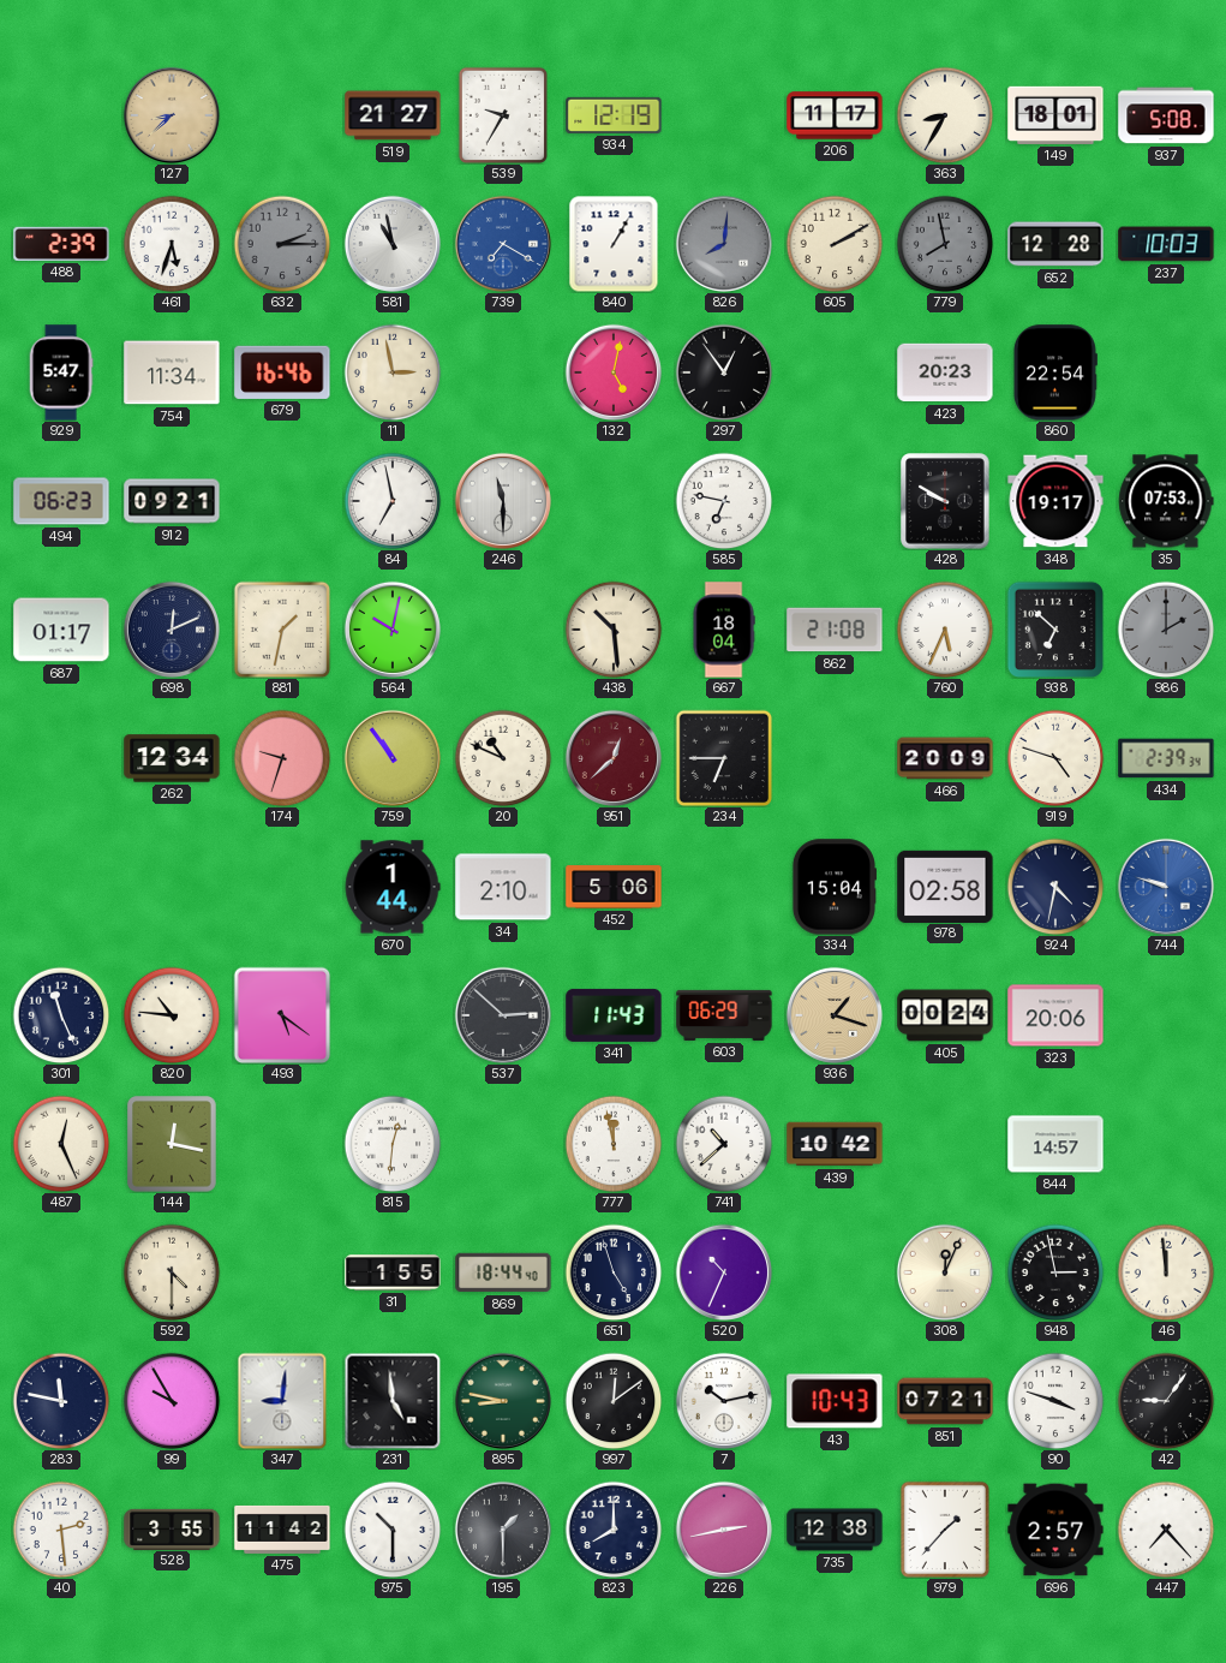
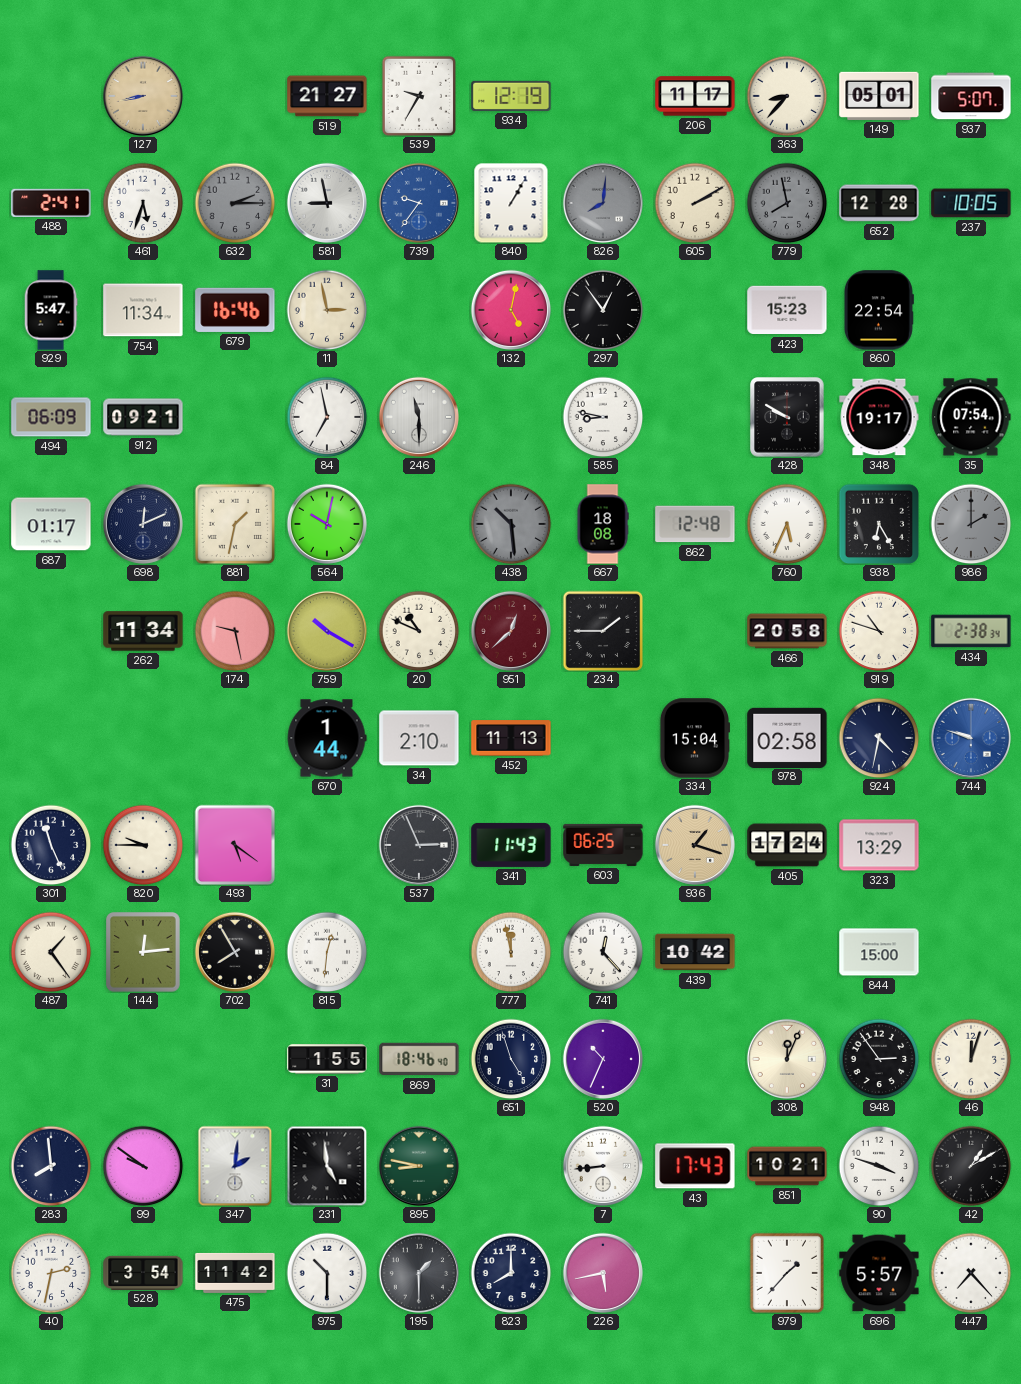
127: 8:38 -> 8:43 (143, 96)
363: 8:35 -> 8:37 (787, 96)
149: 18:01 -> 05:01 (879, 96)
937: 5:08 -> 5:07 (971, 96)
488: 2:39 -> 2:41 (51, 203)
581: 10:58 -> 8:58 (327, 203)
739: 7:20 -> 9:36 (419, 203)
237: 10:03 -> 10:05 (971, 203)
423: 20:23 -> 15:23 (787, 310)
494: 06:23 -> 06:09 (51, 417)
585: 6:47 -> 8:47 (603, 417)
35: 07:53 -> 07:54 (971, 417)
438 dial: cream -> grey (511, 524)
667: 18:04 -> 18:08 (603, 524)
862: 21:08 -> 12:48 (695, 524)
938: 6:52 -> 6:25 (878, 523)
262: 12:34 -> 11:34 (143, 631)
174: 9:33 -> 9:28 (235, 631)
759: 10:54 -> 10:20 (327, 631)
234: 6:45 -> 1:45 (603, 631)
466: 20:09 -> 20:58 (787, 631)
919: 4:48 -> 10:48 (879, 631)
434: 2:39 -> 2:38 (971, 631)
452: 5:06 -> 11:13 (511, 738)
820: 10:46 -> 9:45 (143, 845)
537: 2:52 -> 2:56 (419, 845)
603: 06:29 -> 06:25 (603, 845)
405: 00:24 -> 17:24 (787, 845)
323: 20:06 -> 13:29 (879, 845)
487: 12:26 -> 1:24 (51, 952)
144: 12:17 -> 12:14 (144, 952)
702: none -> 7:55 (235, 952)
741: 10:38 -> 12:23 (603, 952)
844: 14:57 -> 15:00 (879, 952)
592: 4:30 -> none (172, 1272)
869: 18:44 -> 18:46 (419, 1059)
948: 2:58 -> 2:54 (879, 1059)
46: 11:59 -> 12:03 (971, 1059)
283: 11:47 -> 7:59 (51, 1166)
99: 9:55 -> 9:51 (143, 1166)
347: 9:01 -> 2:01 (235, 1166)
997: 12:09 -> none (614, 1401)
7: 10:13 -> 8:44 (603, 1166)
43: 10:43 -> 17:43 (695, 1166)
851: 07:21 -> 10:21 (787, 1166)
42: 9:06 -> 1:10 (971, 1166)
40: 2:29 -> 2:32 (51, 1273)
528: 3:55 -> 3:54 (143, 1272)
226: 2:43 -> 5:43 (603, 1273)
735: 12:38 -> none (835, 1530)
696: 2:57 -> 5:57 (879, 1273)
